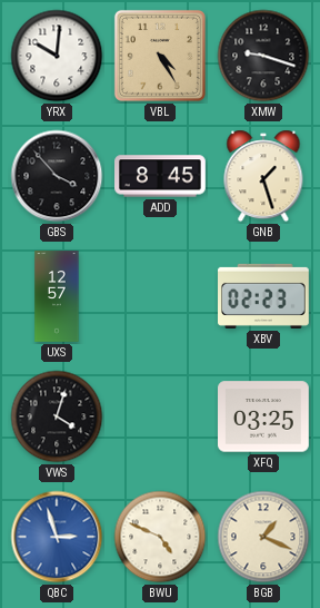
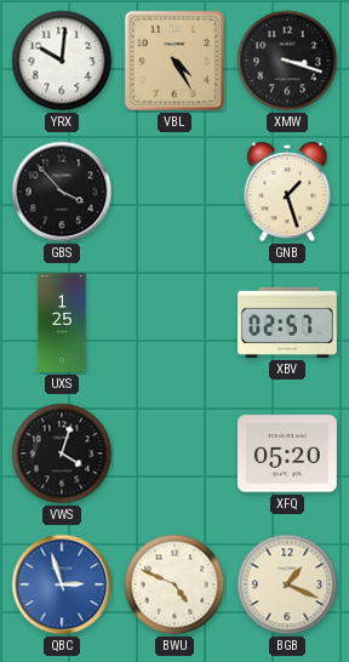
XMW: 9:18 -> 3:18 (287, 61)
ADD: 8:45 -> none (160, 176)
UXS: 12:57 -> 1:25 (62, 323)
XBV: 02:23 -> 02:57 (287, 323)
XFQ: 03:25 -> 05:20 (288, 453)
